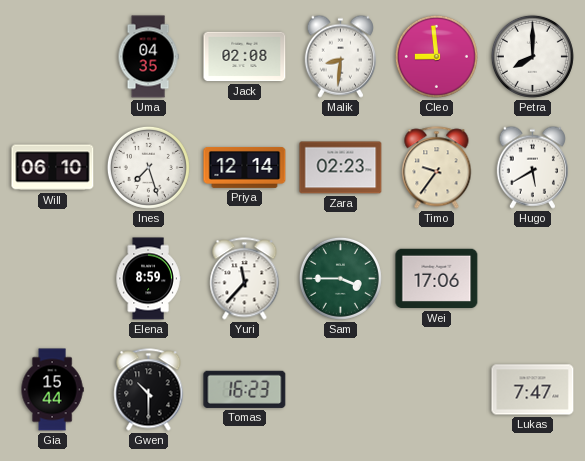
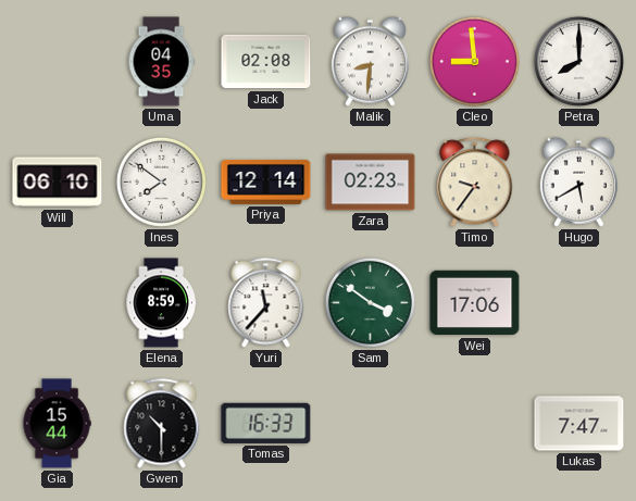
Ines: 7:27 -> 7:51 (161, 181)
Sam: 3:45 -> 3:51 (370, 302)
Tomas: 16:23 -> 16:33 (266, 423)
